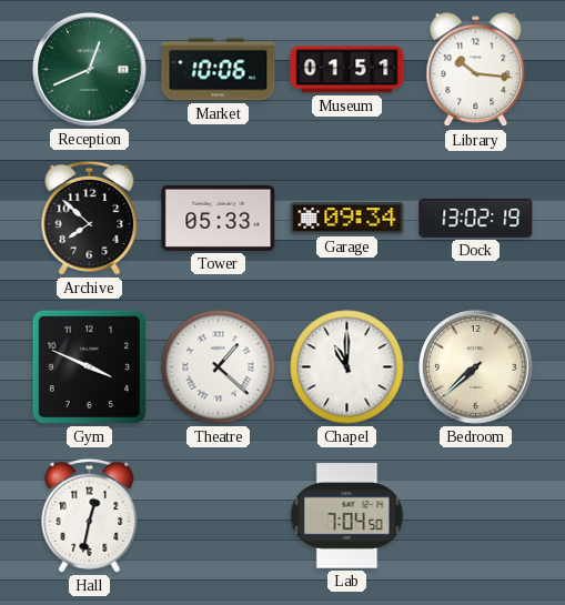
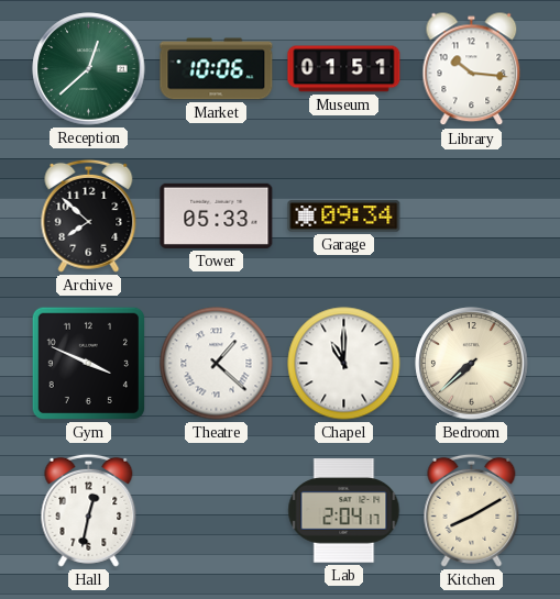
Reception: 12:41 -> 12:38 (89, 69)
Dock: 13:02 -> none (476, 218)
Lab: 7:04 -> 2:04 (344, 511)
Kitchen: none -> 8:10 (472, 510)
